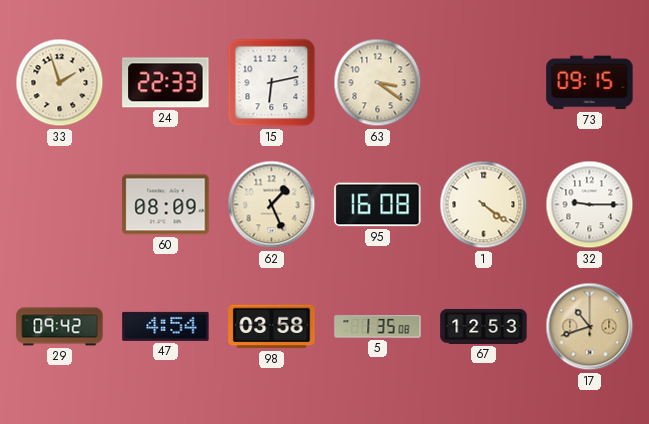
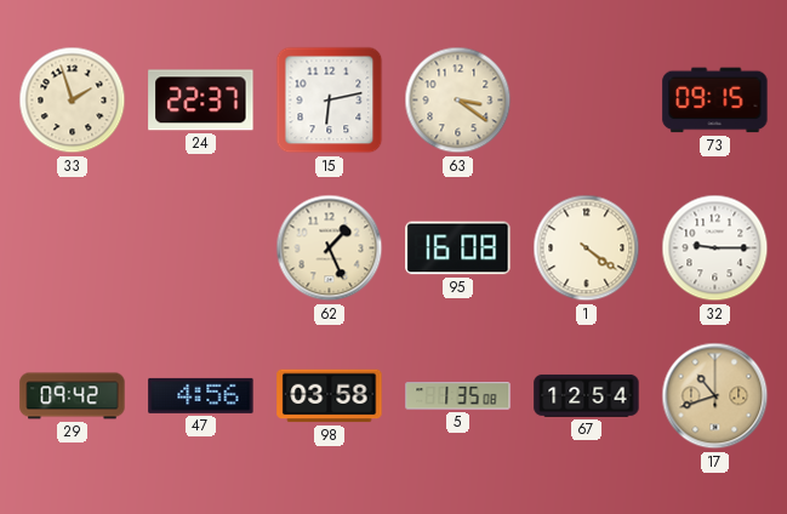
24: 22:33 -> 22:37 (201, 101)
60: 08:09 -> none (166, 205)
47: 4:54 -> 4:56 (201, 395)
67: 12:53 -> 12:54 (587, 395)
